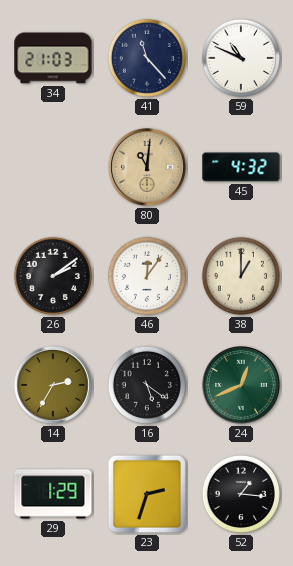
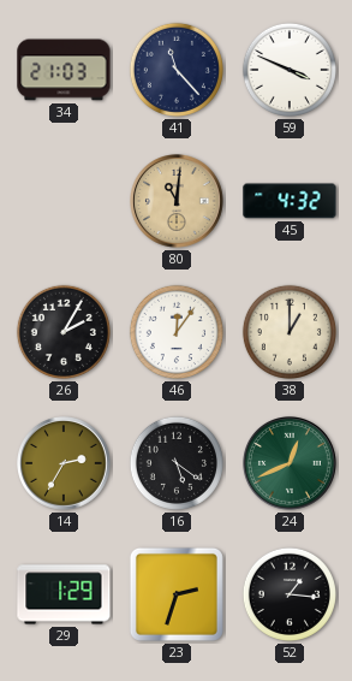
59: 10:49 -> 3:49 (290, 70)
26: 2:09 -> 2:05 (64, 332)
